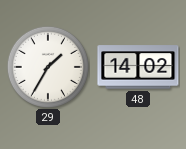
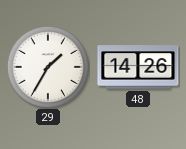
48: 14:02 -> 14:26 (138, 67)
